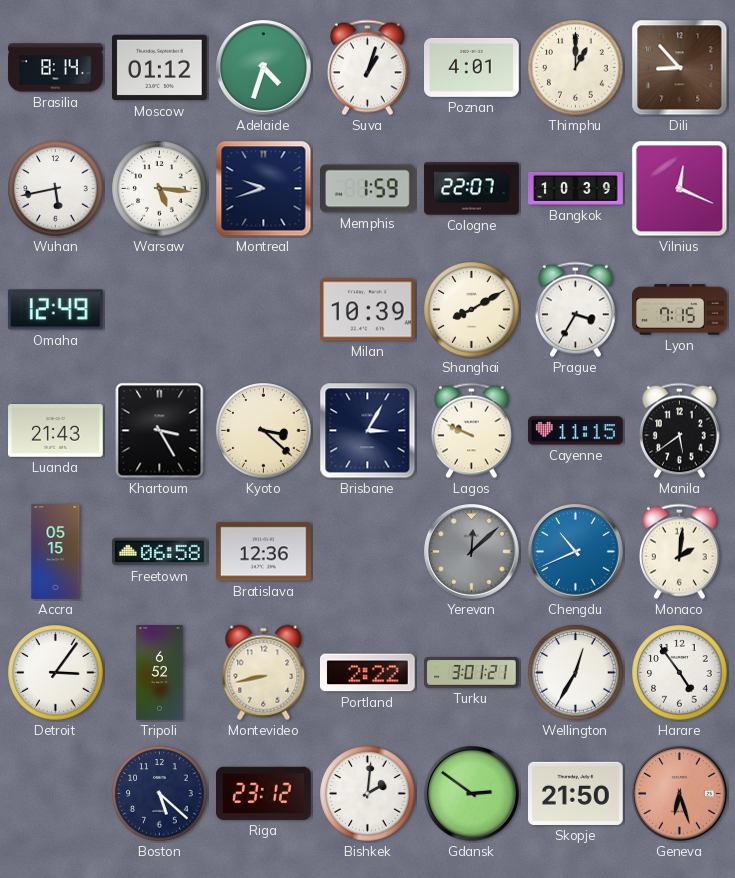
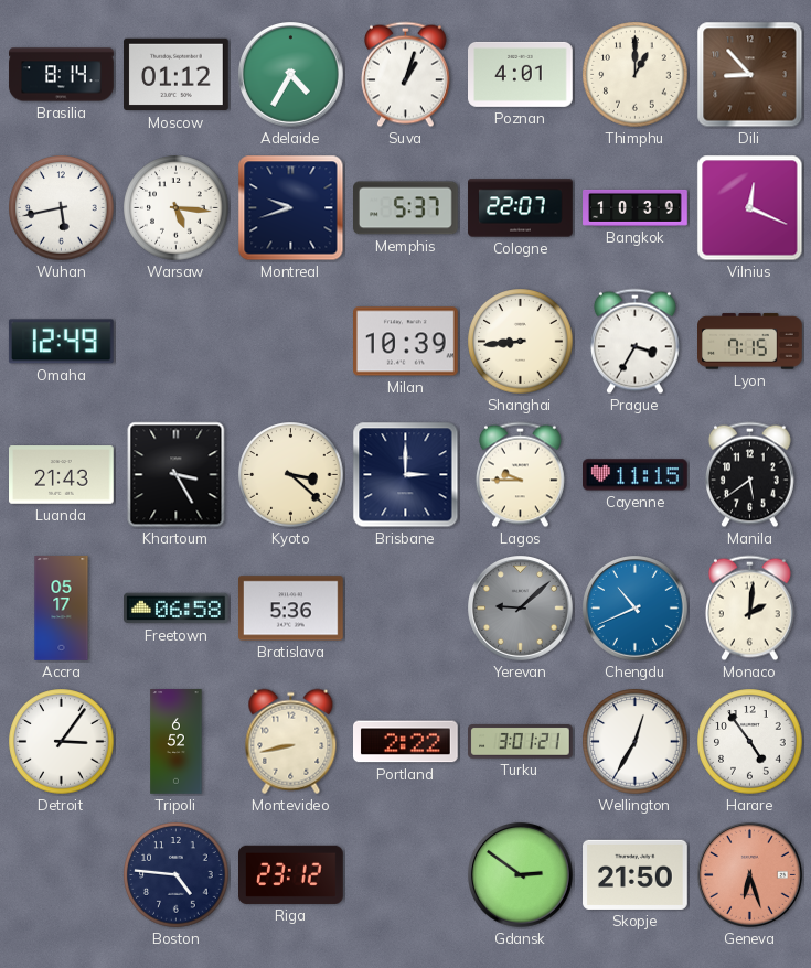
Adelaide: 4:33 -> 4:35 (291, 75)
Memphis: 1:59 -> 5:37 (406, 208)
Shanghai: 8:10 -> 8:44 (521, 342)
Brisbane: 3:05 -> 3:00 (406, 475)
Lagos: 9:49 -> 9:45 (521, 475)
Accra: 05:15 -> 05:17 (62, 609)
Bratislava: 12:36 -> 5:36 (291, 609)
Yerevan: 12:08 -> 9:08 (521, 609)
Boston: 5:22 -> 4:46 (177, 875)
Bishkek: 2:01 -> none (368, 794)
